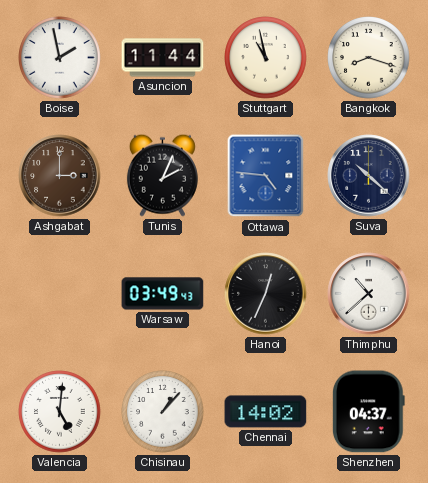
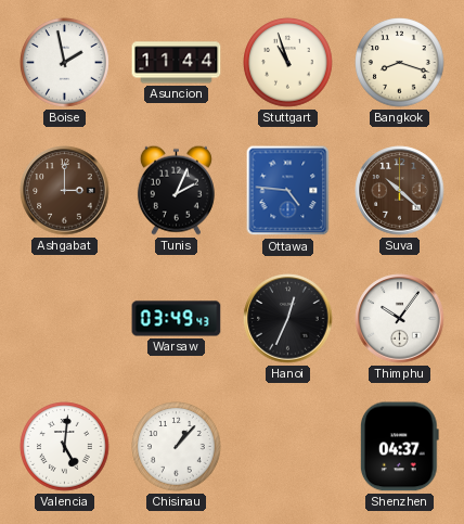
Stuttgart: 10:58 -> 10:57 (288, 63)
Suva dial: navy -> brown (400, 191)
Thimphu: 10:38 -> 10:06 (400, 319)
Chennai: 14:02 -> none (266, 412)
